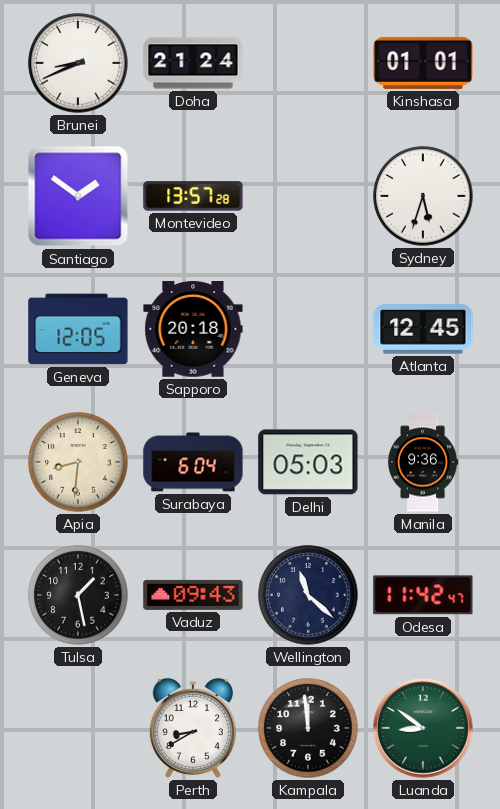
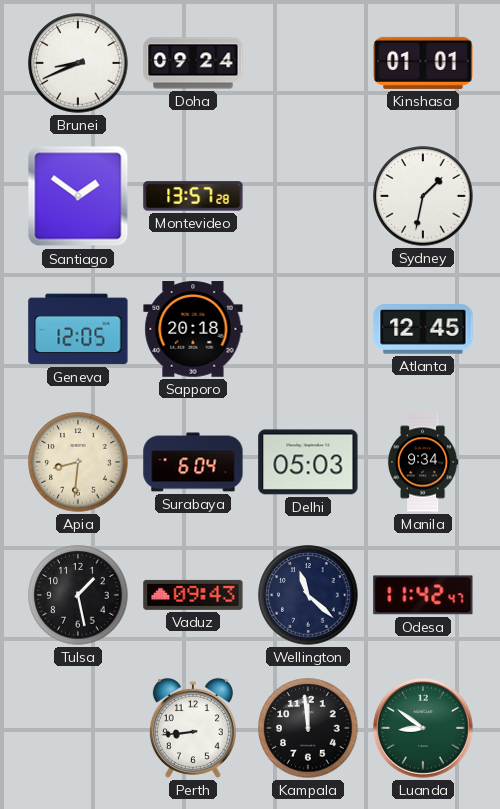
Doha: 21:24 -> 09:24 (193, 63)
Sydney: 5:33 -> 1:32 (423, 196)
Manila: 9:36 -> 9:34 (423, 462)
Perth: 8:40 -> 8:44 (193, 728)
